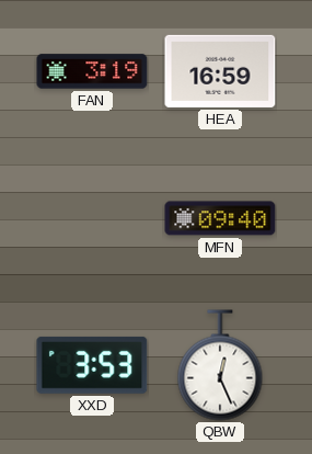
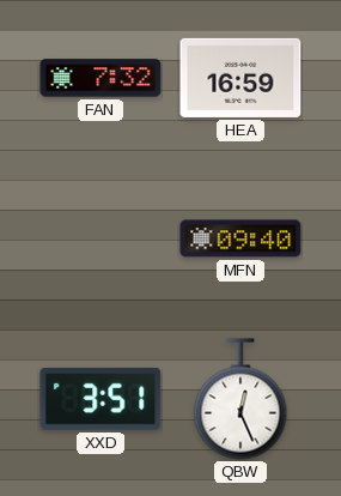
FAN: 3:19 -> 7:32 (101, 78)
XXD: 3:53 -> 3:51 (101, 399)
